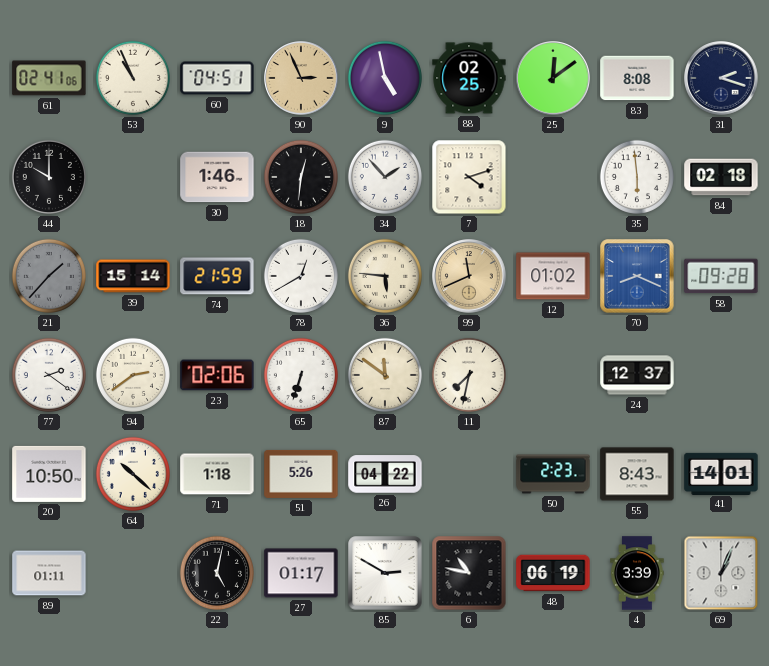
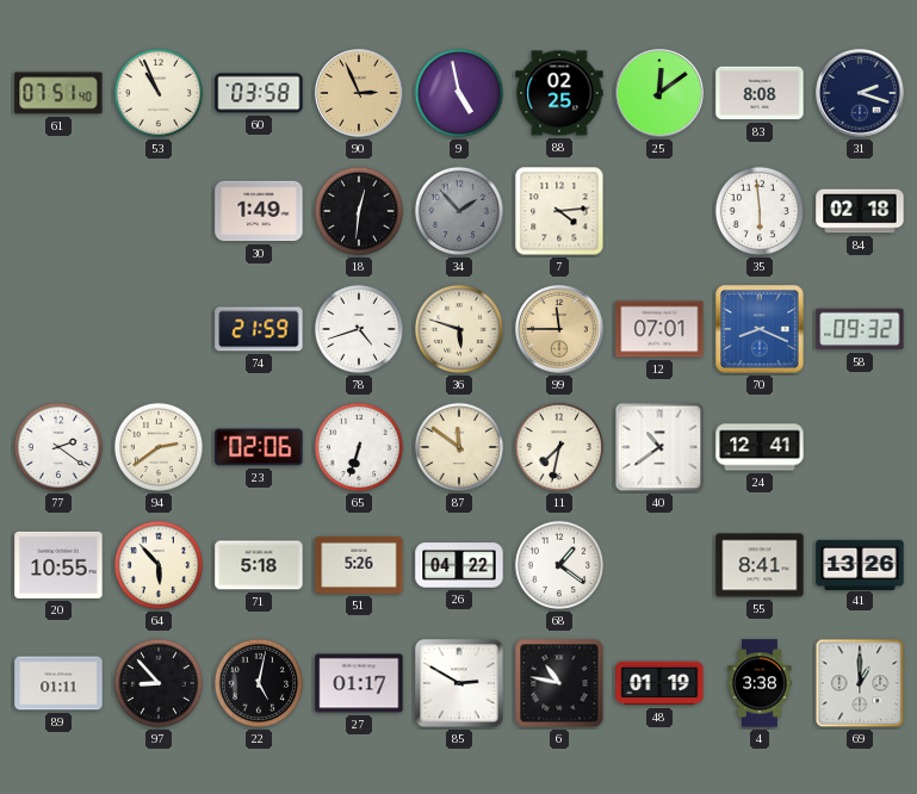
61: 02:41 -> 07:51 (58, 93)
60: 04:51 -> 03:58 (259, 93)
44: 10:00 -> none (49, 177)
30: 1:46 -> 1:49 (259, 211)
34 dial: white -> grey (459, 211)
7: 4:12 -> 4:14 (559, 211)
21: 1:37 -> none (49, 276)
39: 15:14 -> none (133, 276)
78: 12:40 -> 4:42 (359, 329)
36: 5:46 -> 5:48 (459, 329)
99: 11:41 -> 11:45 (559, 329)
12: 01:02 -> 07:01 (659, 329)
58: 09:28 -> 09:32 (860, 329)
40: none -> 10:39 (659, 447)
24: 12:37 -> 12:41 (760, 447)
20: 10:50 -> 10:55 (58, 565)
64: 10:22 -> 5:53 (159, 565)
71: 1:18 -> 5:18 (259, 565)
68: none -> 1:21 (559, 565)
50: 2:23 -> none (553, 474)
55: 8:43 -> 8:41 (760, 565)
41: 14:01 -> 13:26 (860, 564)
97: none -> 8:53 (159, 683)
48: 06:19 -> 01:19 (659, 683)
4: 3:39 -> 3:38 (760, 683)
69: 1:04 -> 1:00 (860, 683)
